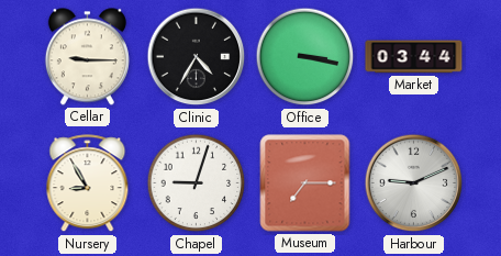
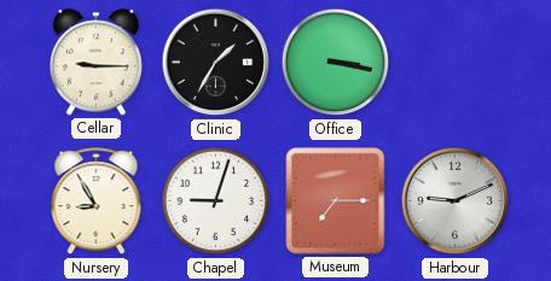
Clinic: 4:35 -> 1:35 (216, 63)
Market: 03:44 -> none (414, 57)
